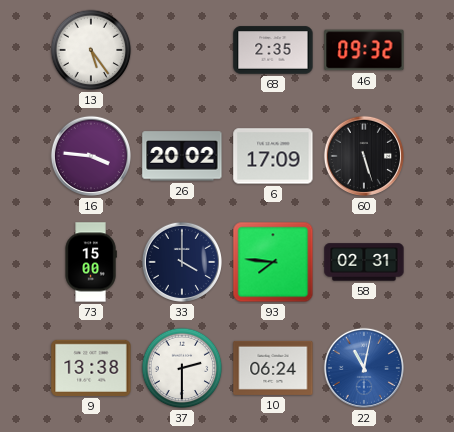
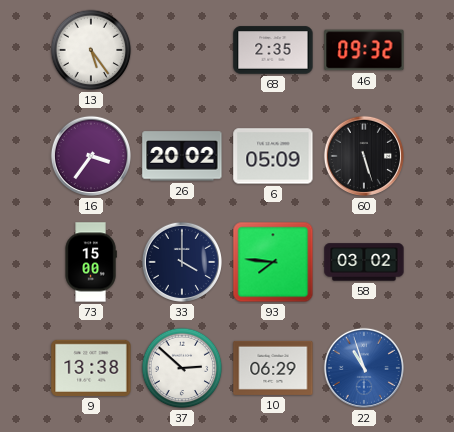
16: 3:46 -> 3:36 (91, 156)
6: 17:09 -> 05:09 (273, 156)
58: 02:31 -> 03:02 (364, 262)
37: 2:30 -> 2:52 (182, 368)
10: 06:24 -> 06:29 (273, 368)
22: 11:02 -> 10:57 (364, 368)
